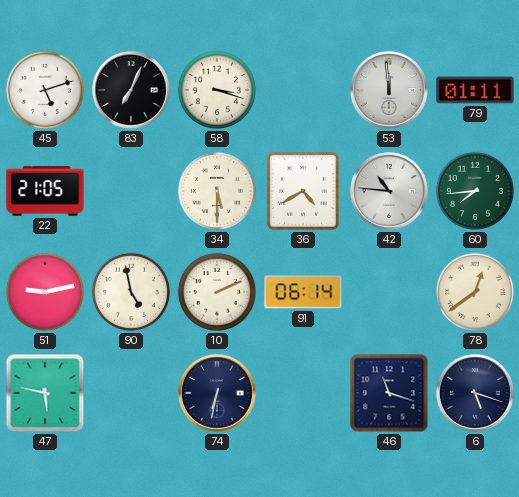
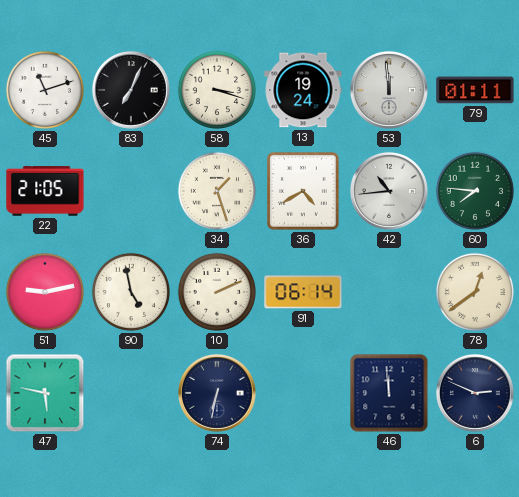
45: 5:12 -> 11:12 (45, 90)
13: none -> 19:24 (303, 90)
34: 5:30 -> 1:27 (217, 191)
42: 10:46 -> 10:44 (389, 191)
60: 7:44 -> 7:46 (475, 191)
46: 11:18 -> 11:59 (389, 393)
6: 5:18 -> 2:49 (475, 393)
